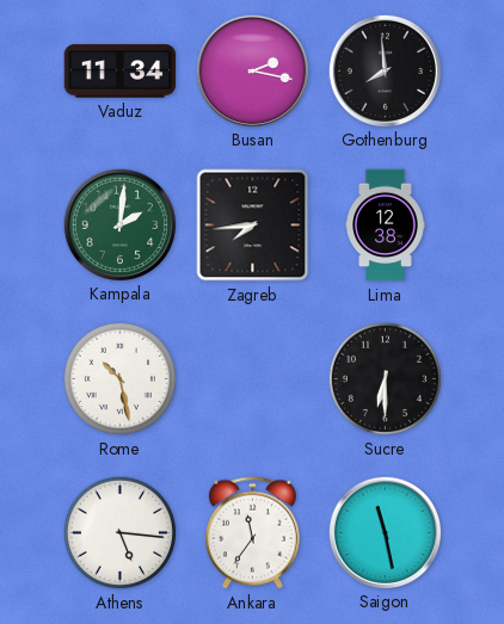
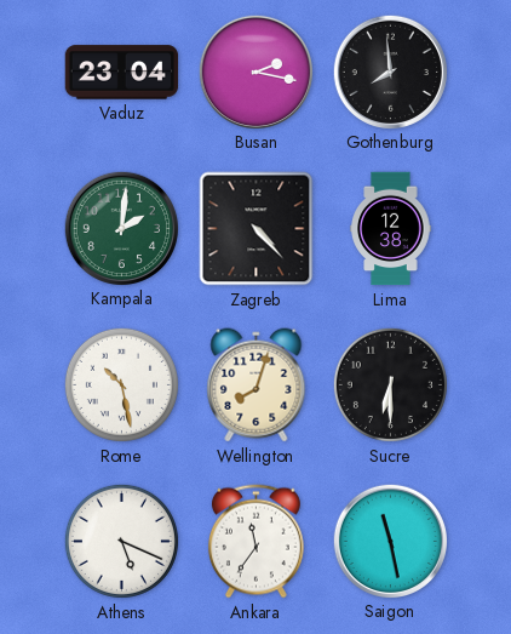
Vaduz: 11:34 -> 23:04 (122, 73)
Zagreb: 7:44 -> 4:23 (257, 229)
Wellington: none -> 8:03 (257, 385)
Athens: 5:16 -> 5:19 (121, 541)
